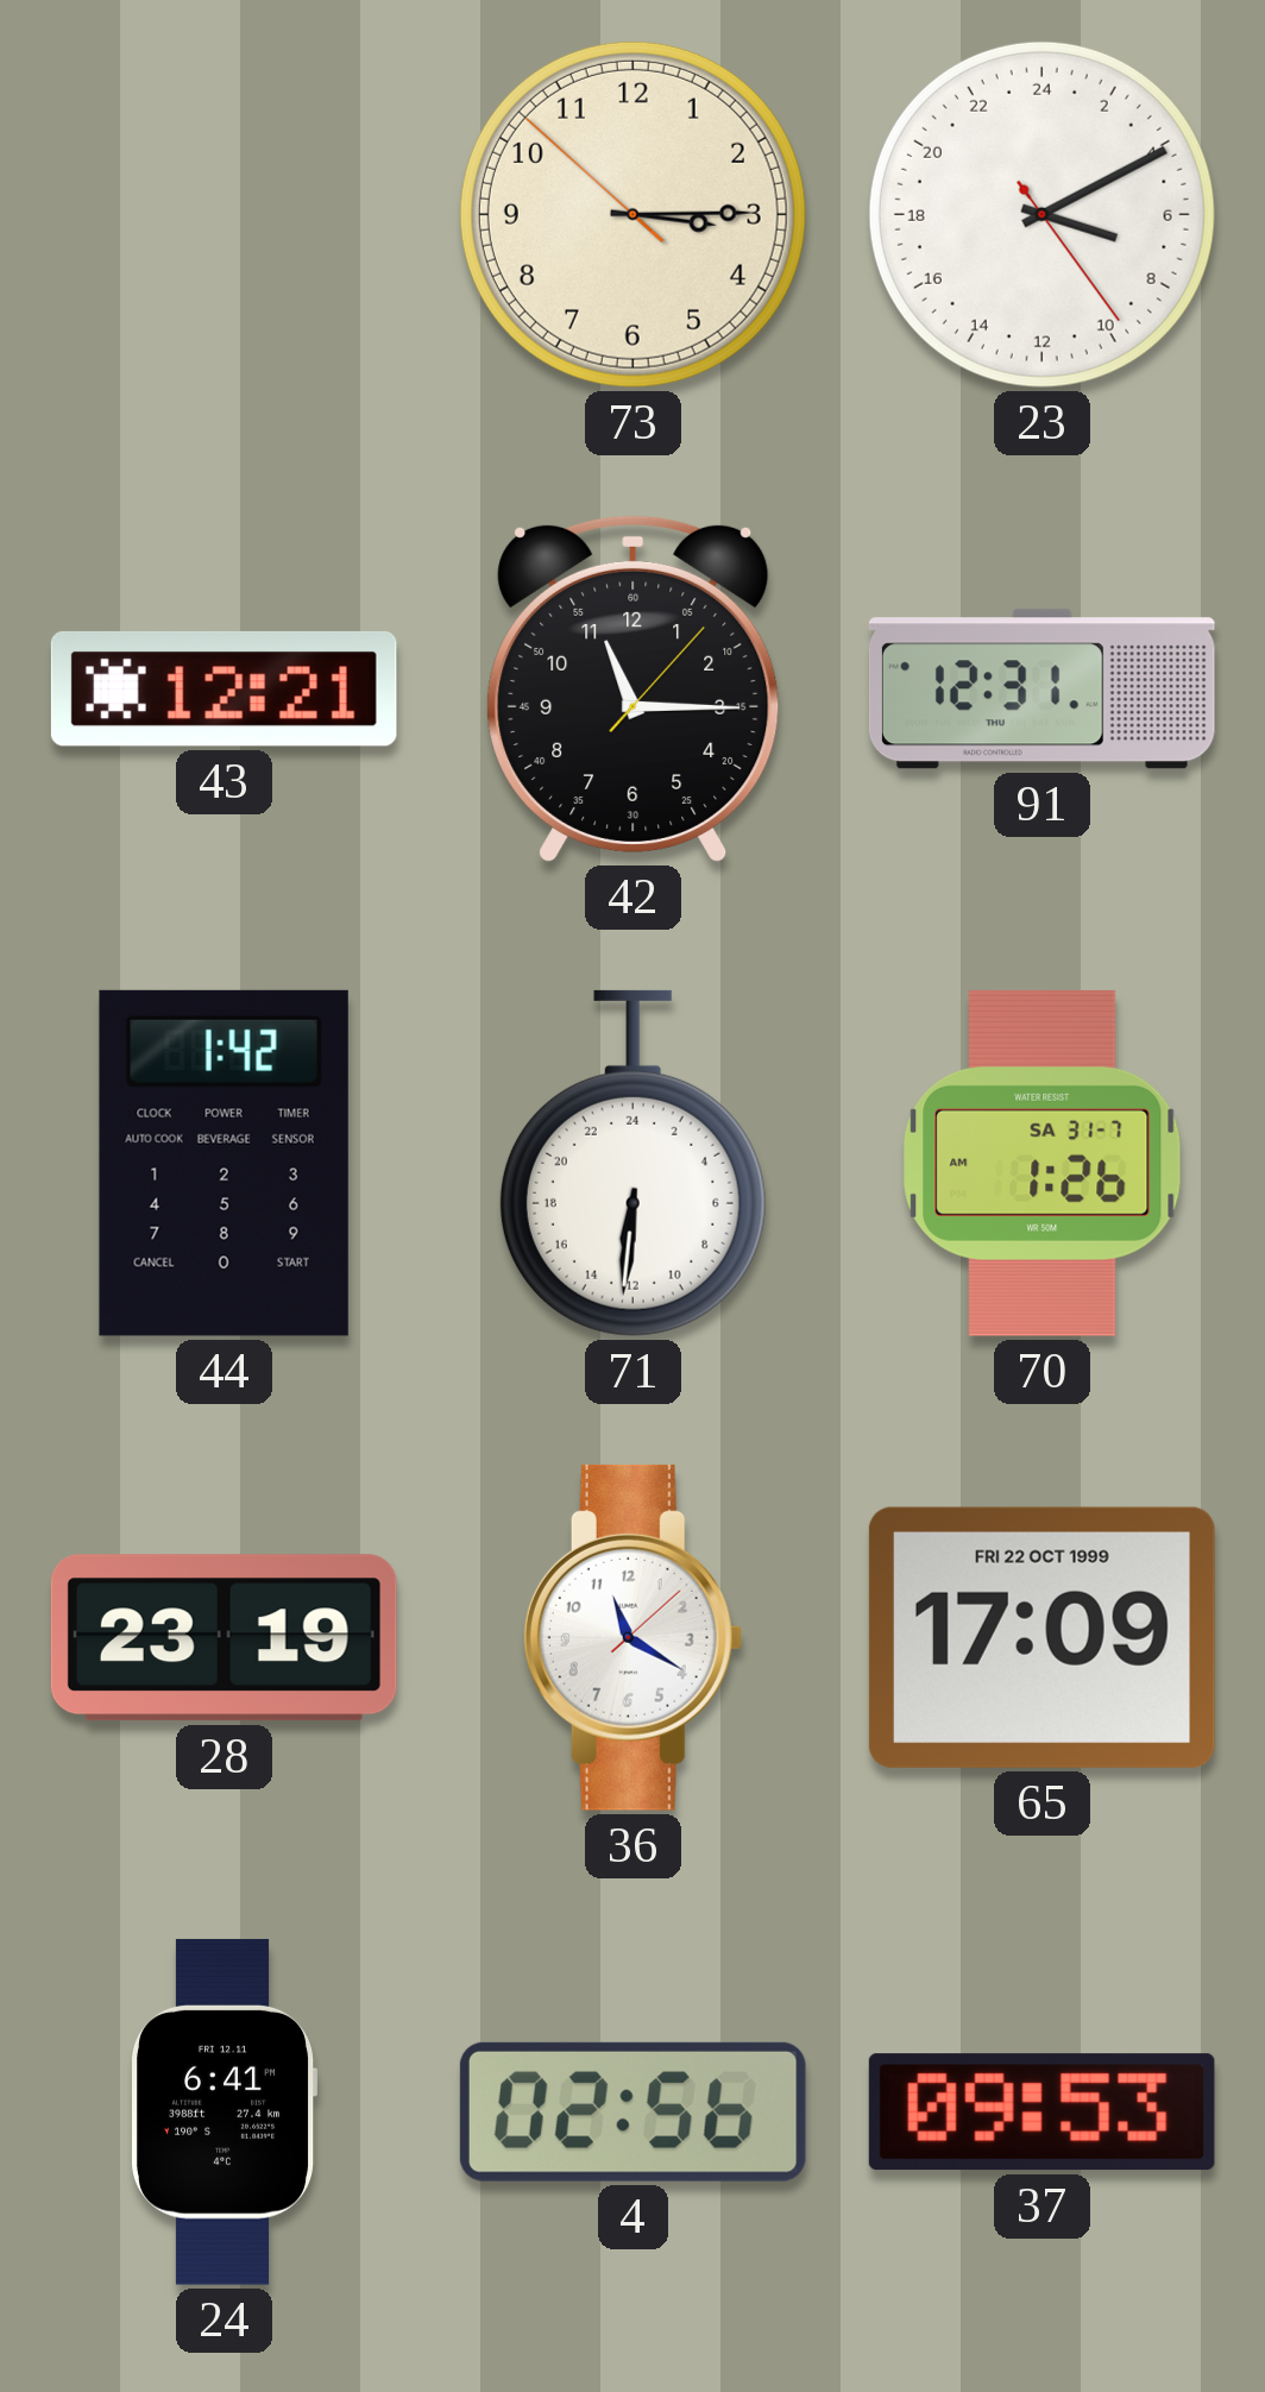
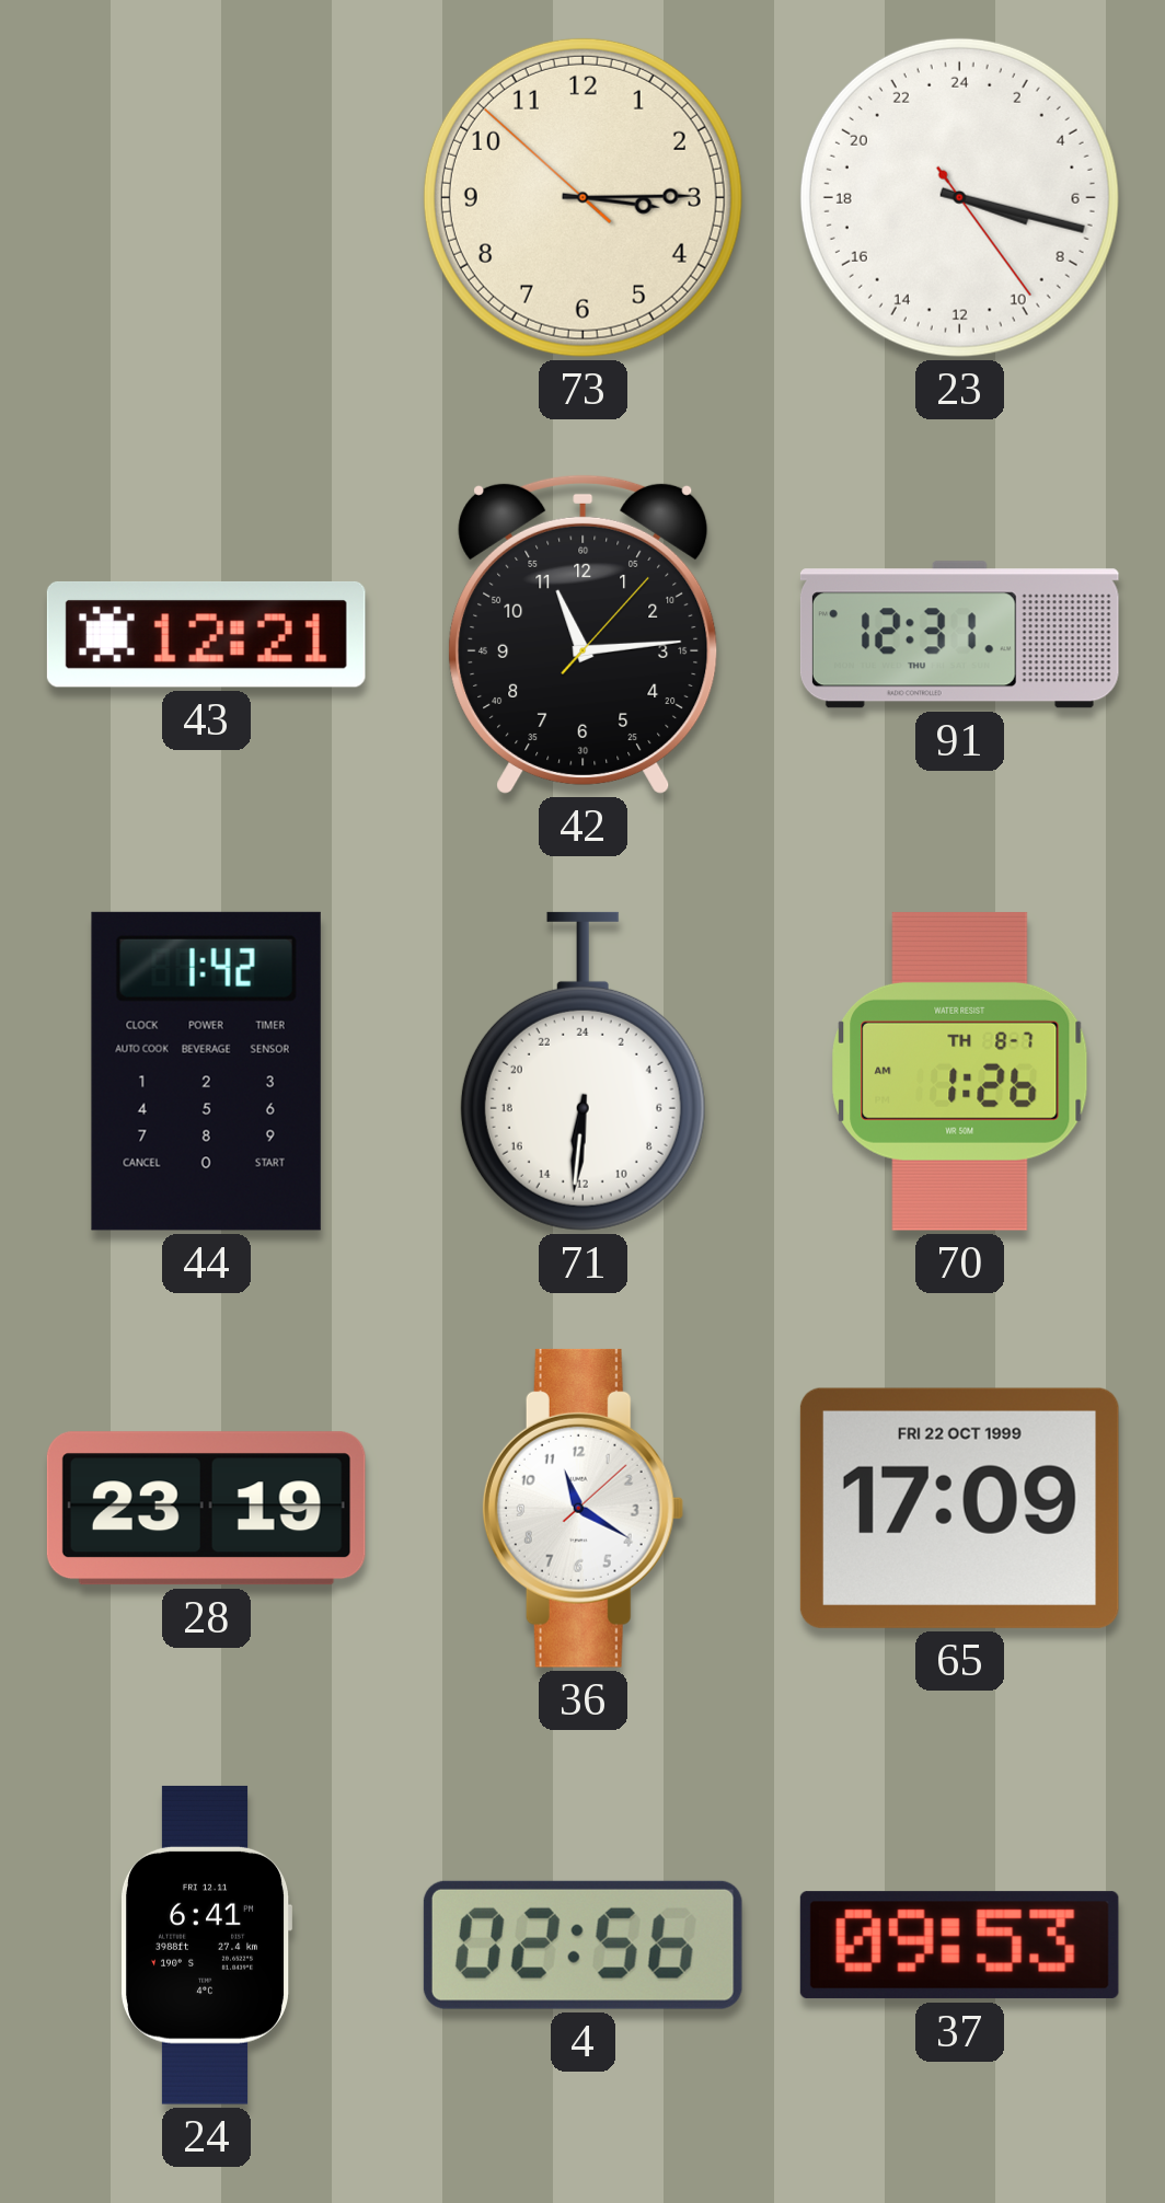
23: 7:10 -> 7:17 (959, 197)
42: 11:15 -> 11:14 (584, 634)
70 date: SA 31-7 -> TH 8-7 (960, 1071)
